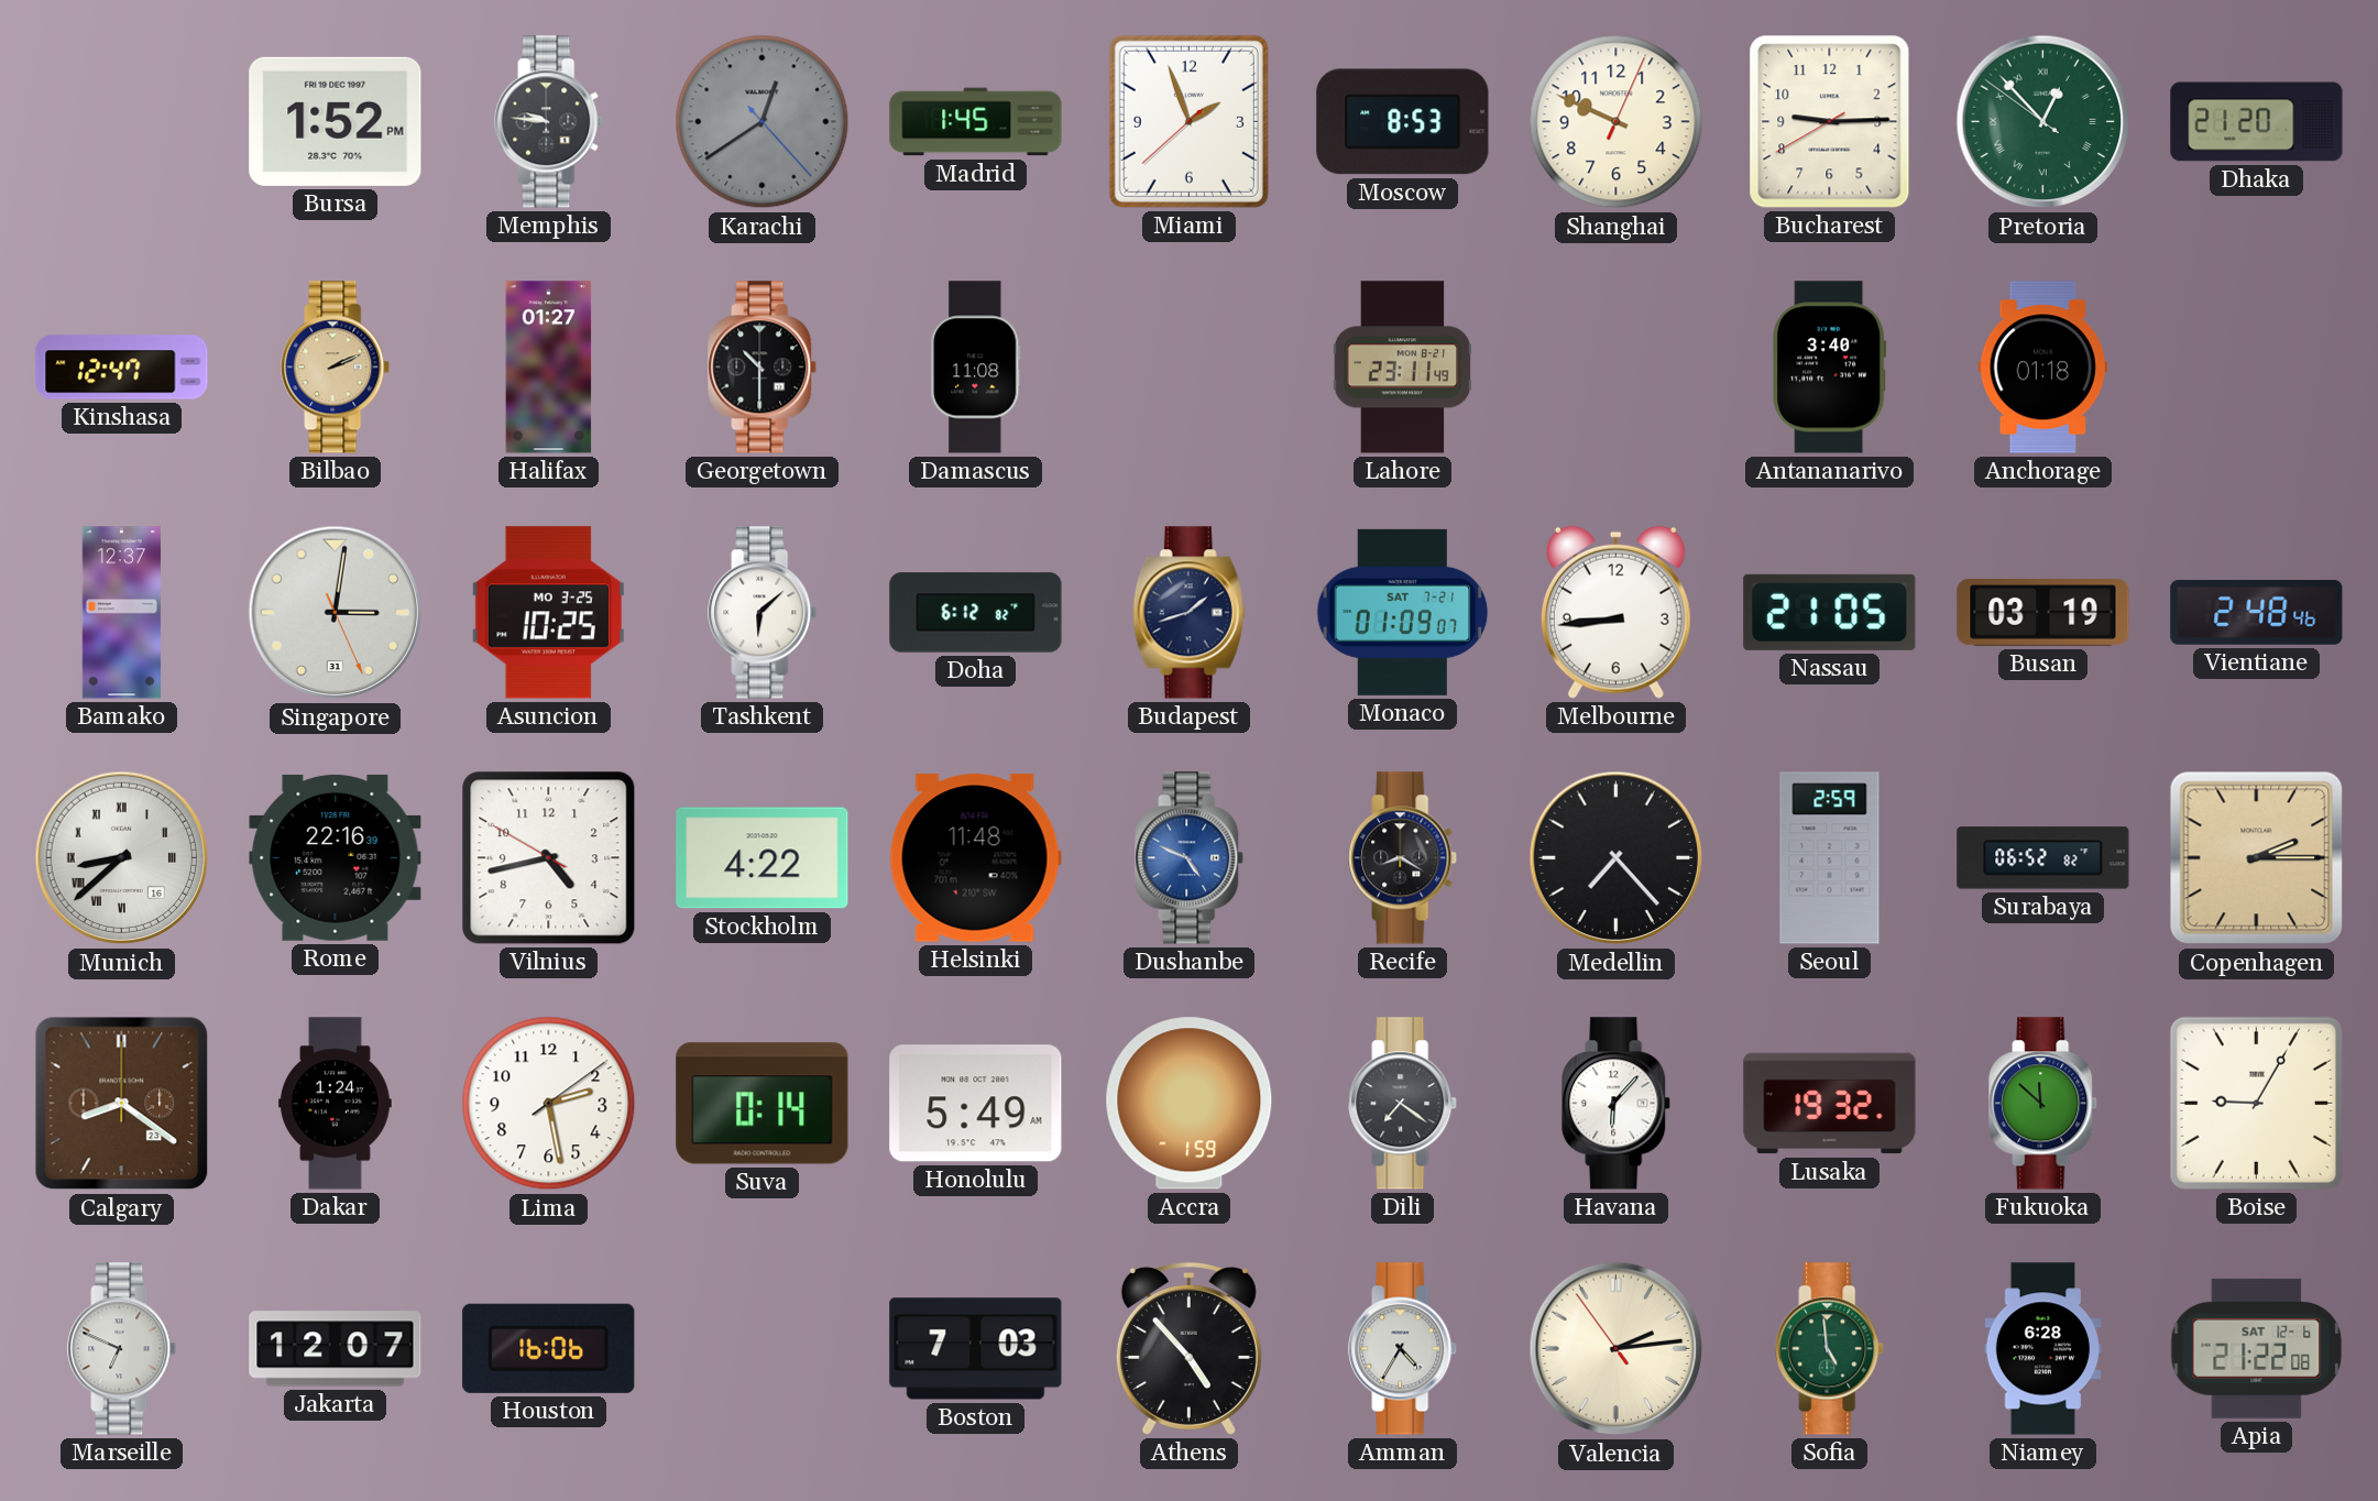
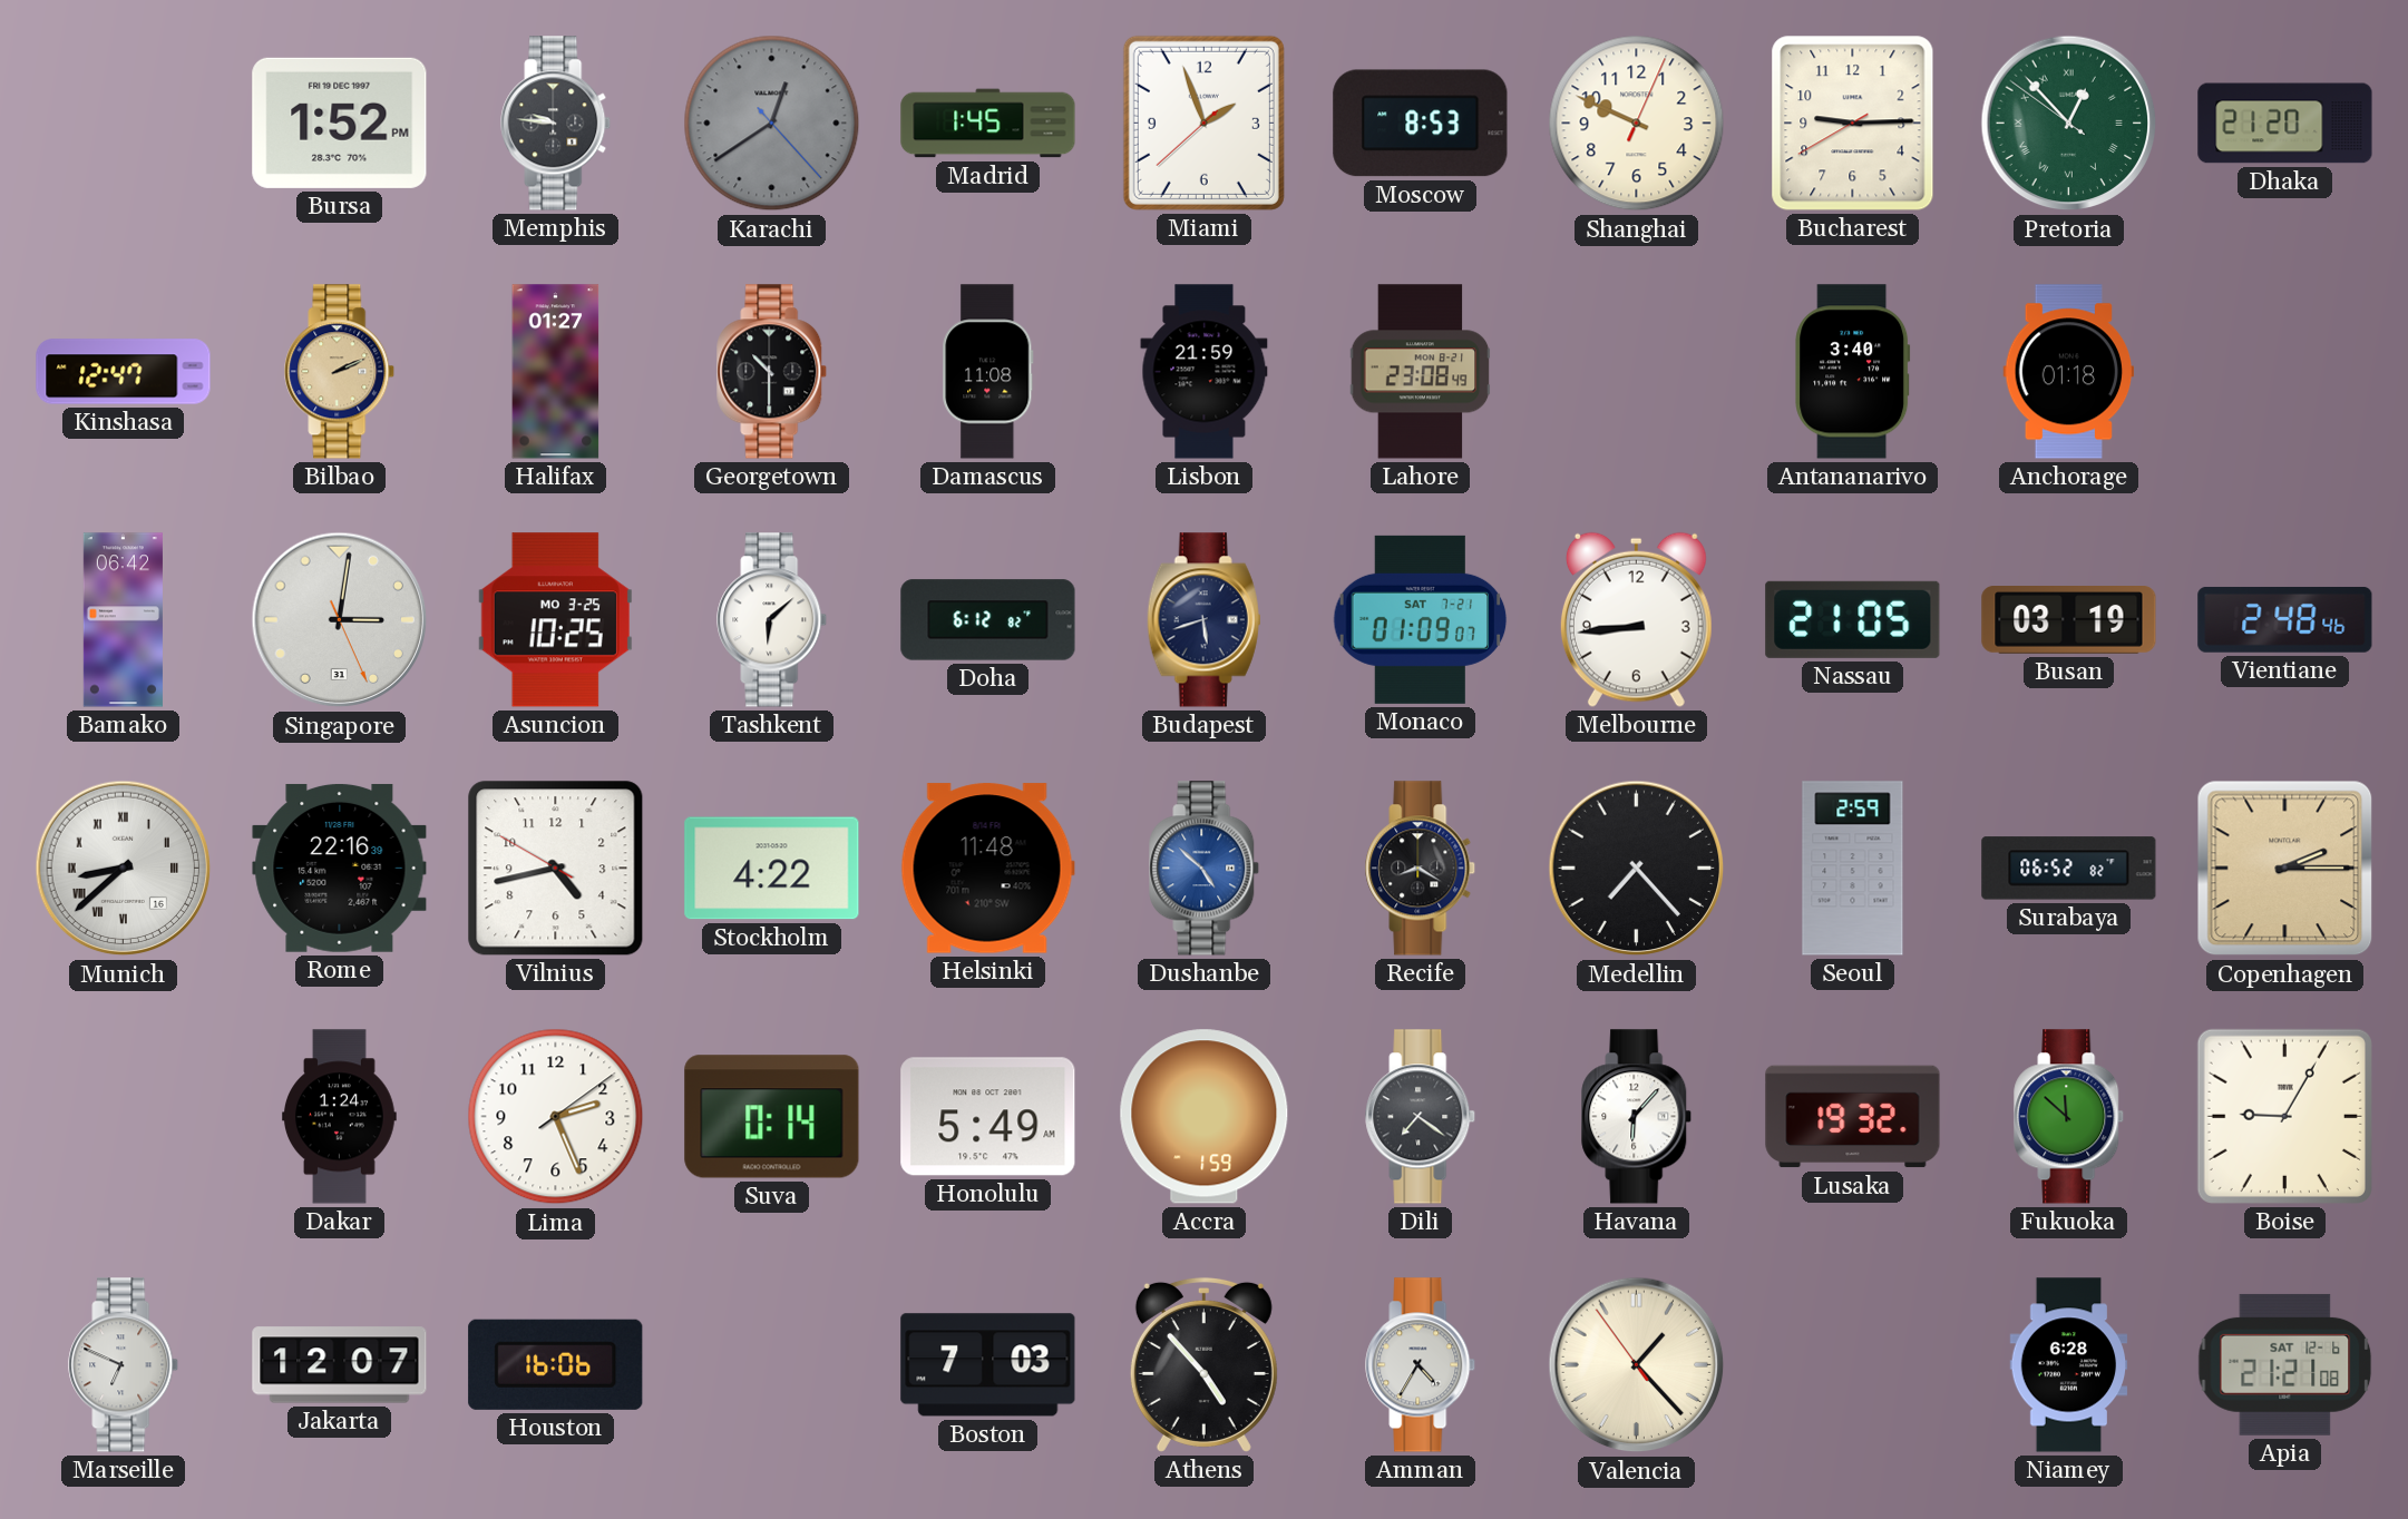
Lisbon: none -> 21:59 (1205, 372)
Lahore: 23:11 -> 23:08 (1421, 372)
Bamako: 12:37 -> 06:42 (123, 620)
Budapest: 1:42 -> 5:42 (1205, 620)
Dushanbe: 4:49 -> 4:52 (1205, 869)
Calgary: 8:21 -> none (122, 1104)
Lima: 2:28 -> 2:26 (556, 1117)
Valencia: 2:13 -> 1:22 (1637, 1365)
Sofia: 4:59 -> none (1830, 1349)
Apia: 21:22 -> 21:21 (2285, 1364)
